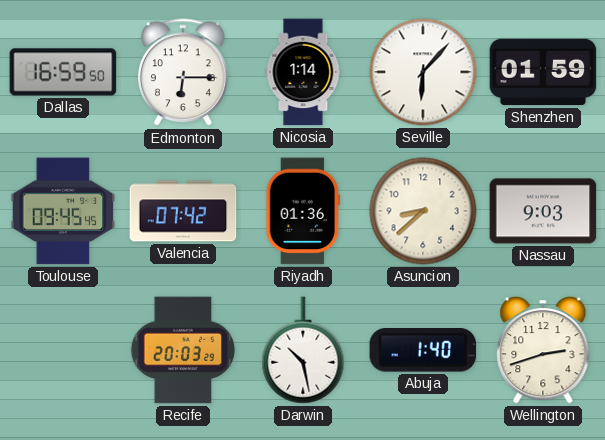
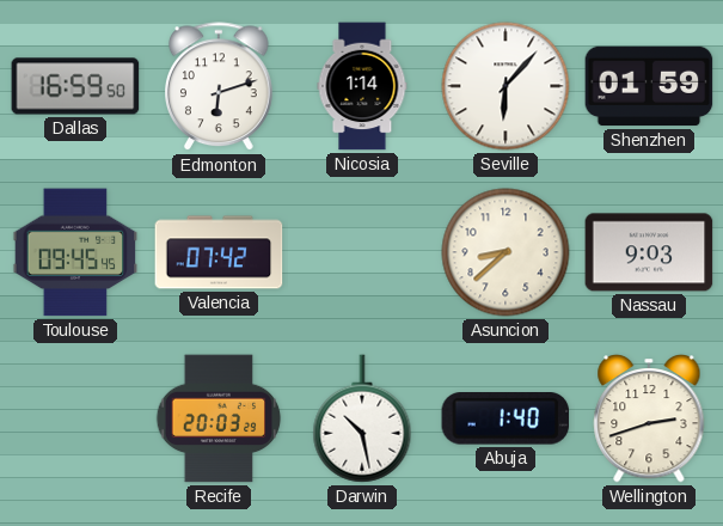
Edmonton: 6:15 -> 6:12 (220, 87)
Riyadh: 01:36 -> none (302, 211)
